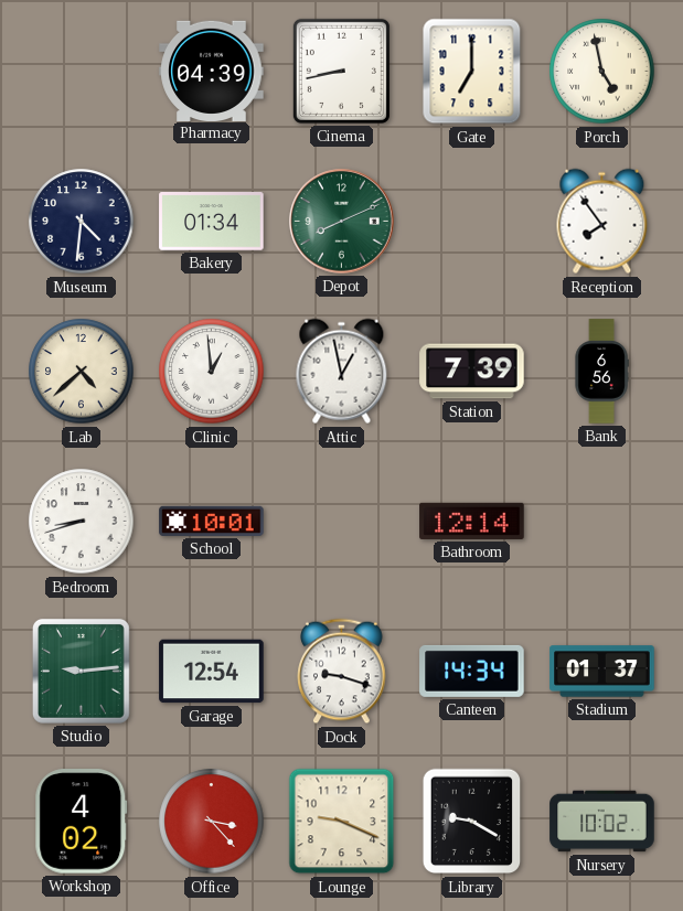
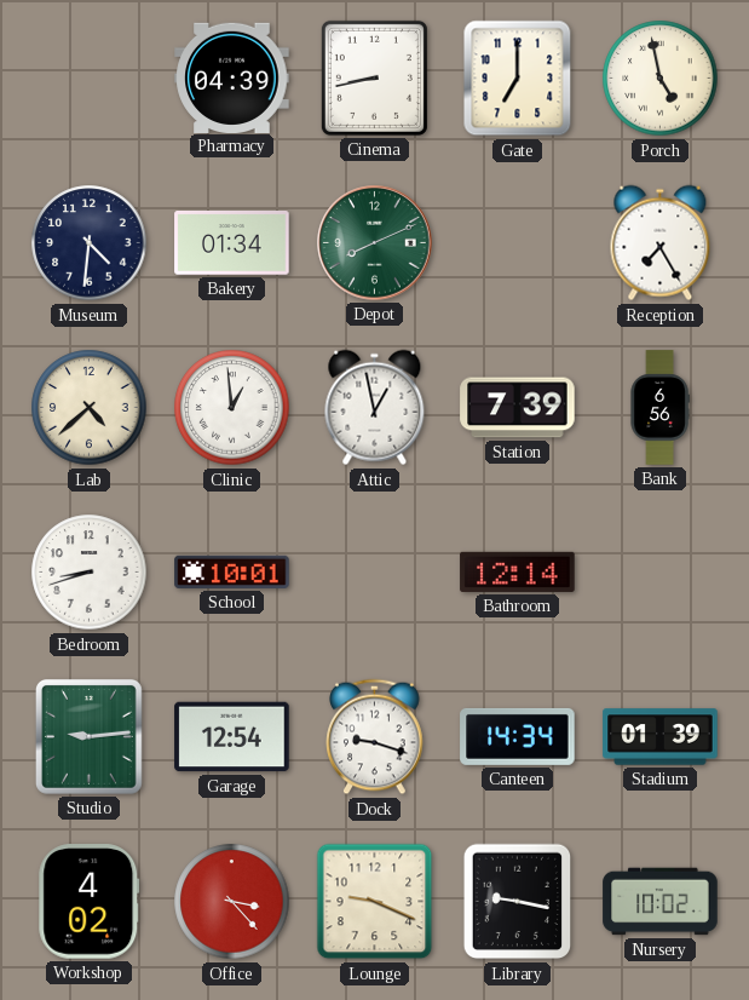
Reception: 7:54 -> 7:25 (661, 243)
Stadium: 01:37 -> 01:39 (661, 737)
Library: 9:20 -> 9:17 (518, 902)
